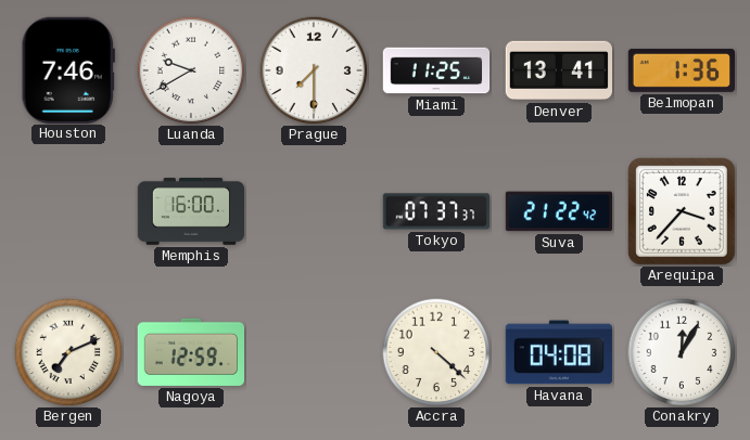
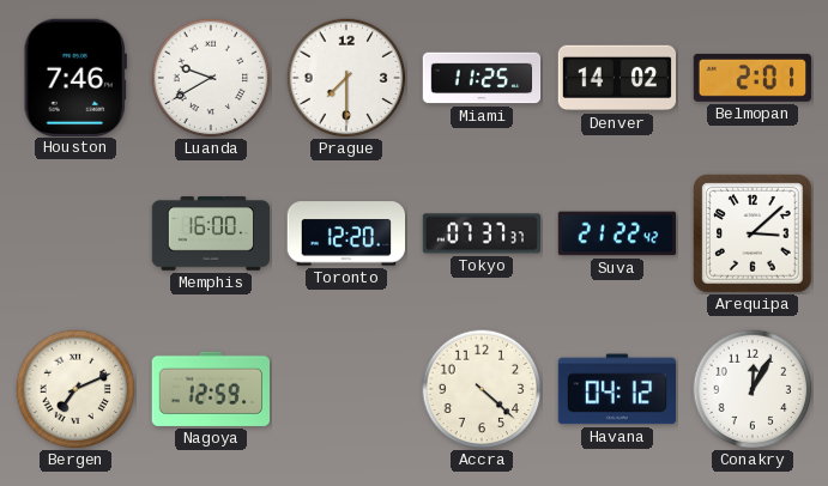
Denver: 13:41 -> 14:02 (617, 78)
Belmopan: 1:36 -> 2:01 (753, 78)
Toronto: none -> 12:20 (345, 233)
Arequipa: 3:37 -> 3:08 (754, 235)
Havana: 04:08 -> 04:12 (616, 389)
